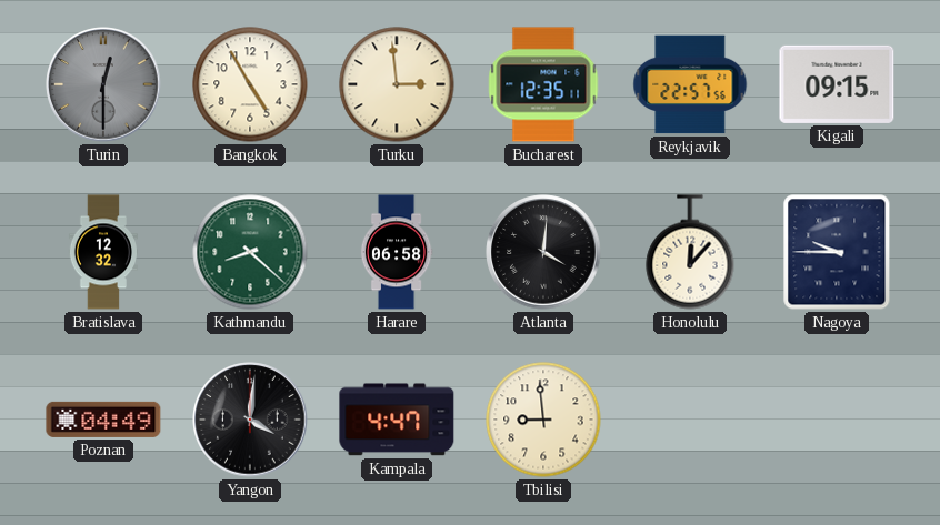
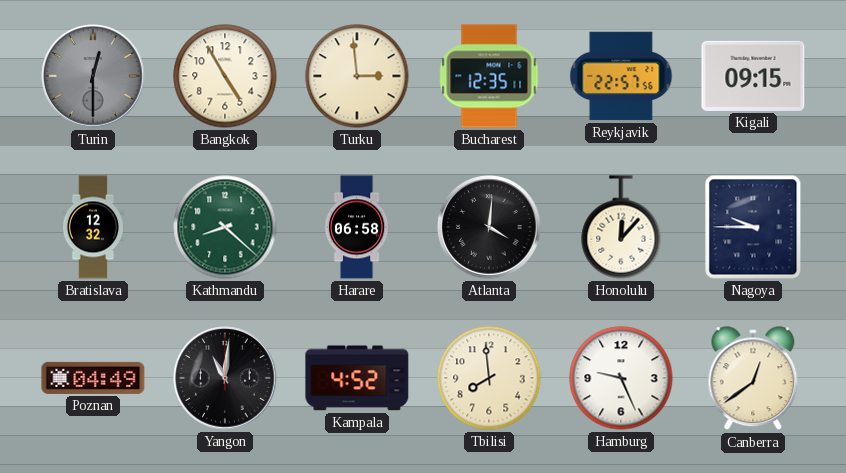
Yangon: 4:01 -> 11:01 (225, 378)
Kampala: 4:47 -> 4:52 (357, 378)
Tbilisi: 8:59 -> 7:59 (489, 378)
Hamburg: none -> 9:26 (621, 378)
Canberra: none -> 12:39 (753, 379)
